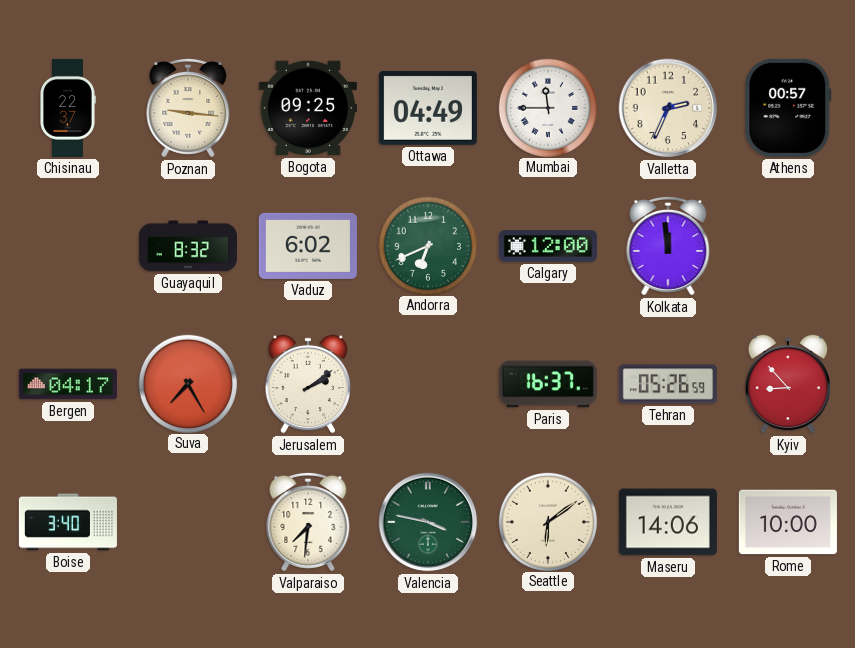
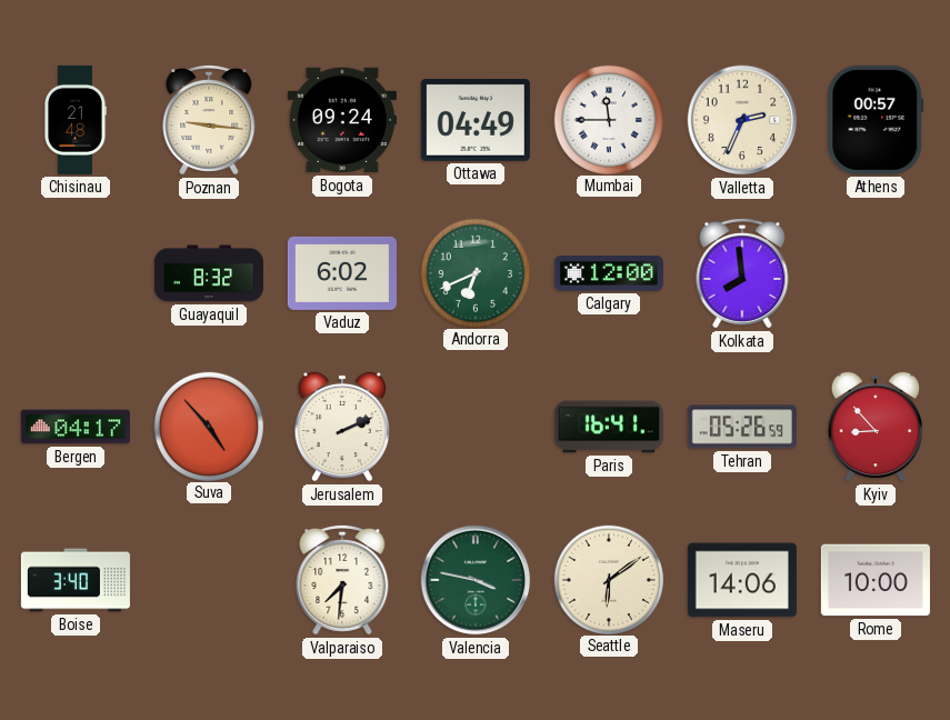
Chisinau: 22:37 -> 21:48 (76, 120)
Bogota: 09:25 -> 09:24 (342, 120)
Kolkata: 11:59 -> 7:59 (742, 273)
Suva: 7:25 -> 4:53 (208, 426)
Jerusalem: 2:09 -> 2:11 (342, 427)
Paris: 16:37 -> 16:41 (609, 427)
